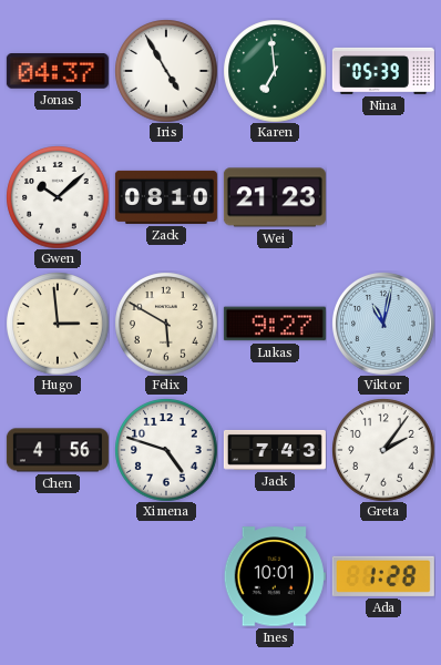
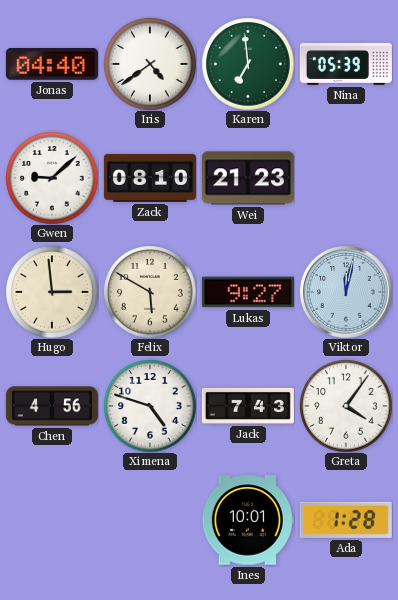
Jonas: 04:37 -> 04:40 (52, 65)
Iris: 4:55 -> 4:39 (150, 64)
Gwen: 10:08 -> 9:08 (52, 178)
Viktor: 11:02 -> 12:02 (346, 292)
Greta: 2:06 -> 4:06 (346, 406)
